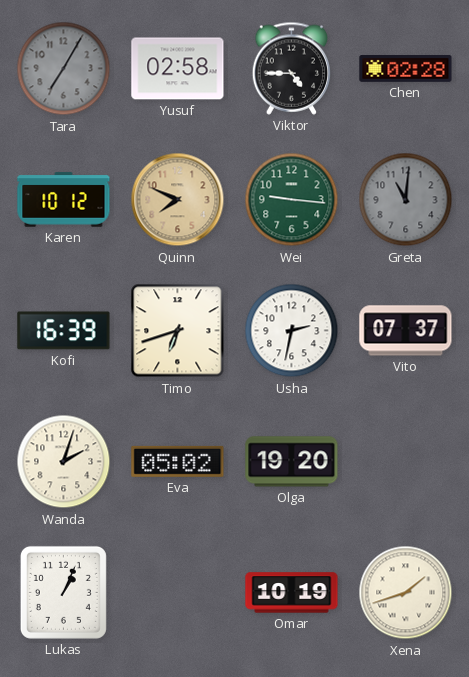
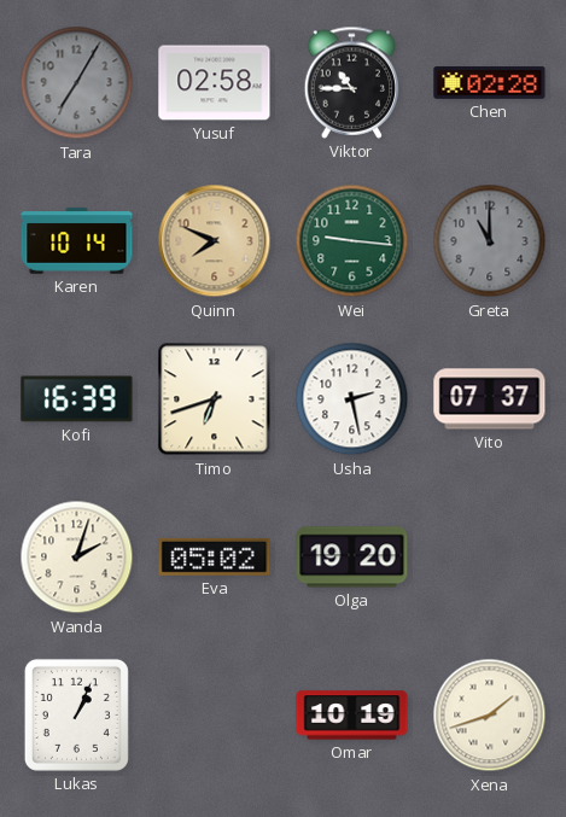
Viktor: 4:45 -> 10:45 (352, 82)
Karen: 10:12 -> 10:14 (77, 241)
Greta: 11:01 -> 11:00 (490, 241)
Usha: 2:32 -> 2:28 (352, 399)
